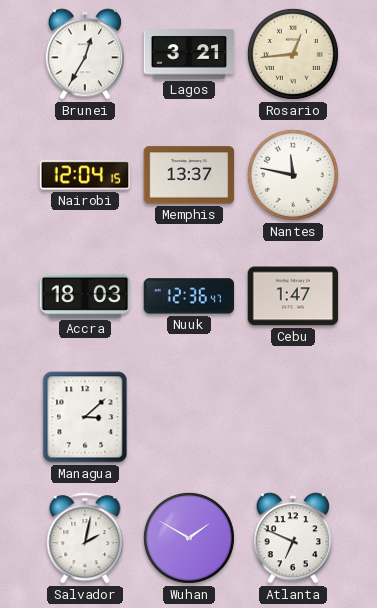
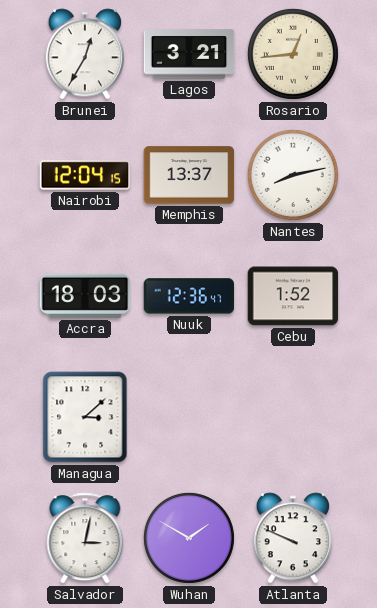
Nantes: 11:47 -> 8:13 (293, 175)
Cebu: 1:47 -> 1:52 (293, 296)
Salvador: 2:02 -> 3:02 (85, 538)
Atlanta: 6:49 -> 9:49 (293, 538)
